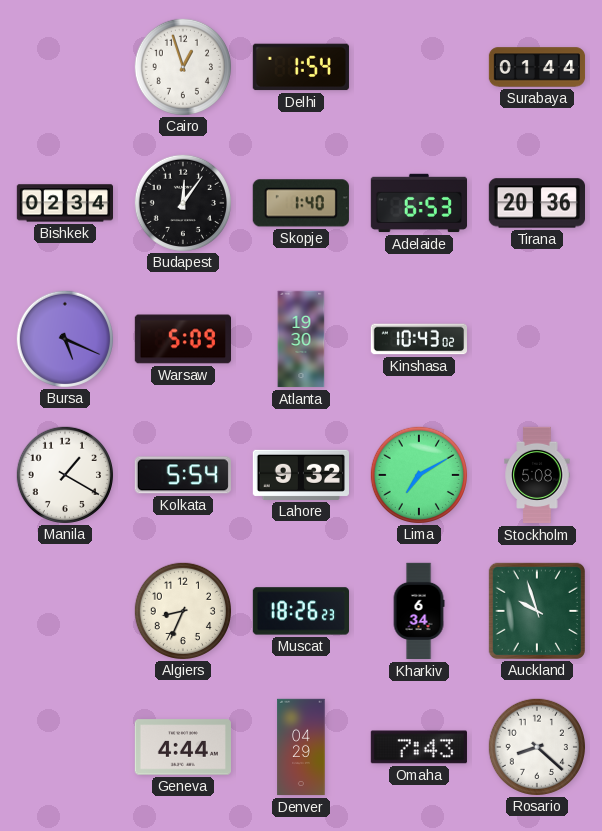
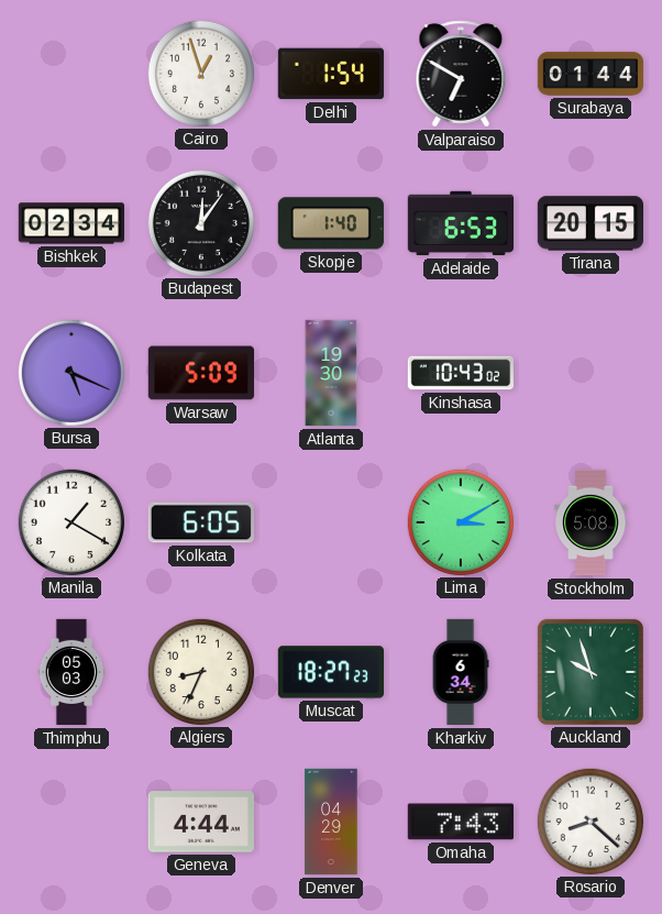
Valparaiso: none -> 6:50 (461, 74)
Tirana: 20:36 -> 20:15 (589, 223)
Kolkata: 5:54 -> 6:05 (201, 522)
Lahore: 9:32 -> none (300, 475)
Lima: 7:10 -> 3:10 (460, 521)
Thimphu: none -> 05:03 (71, 672)
Muscat: 18:26 -> 18:27 (330, 672)
